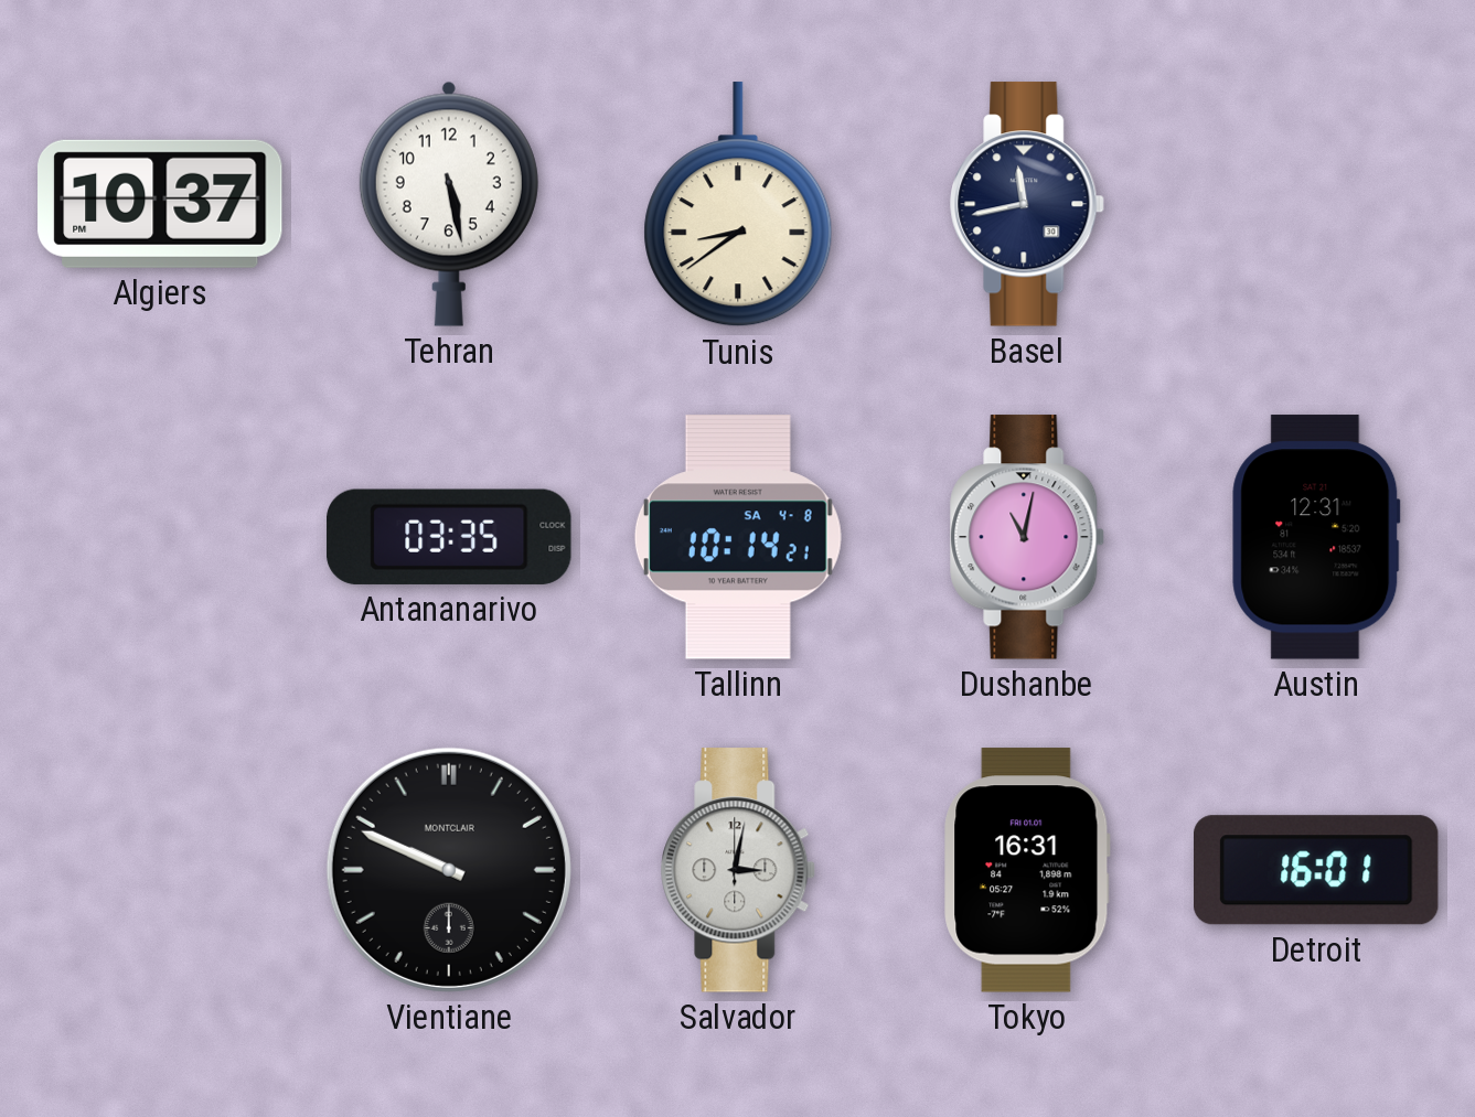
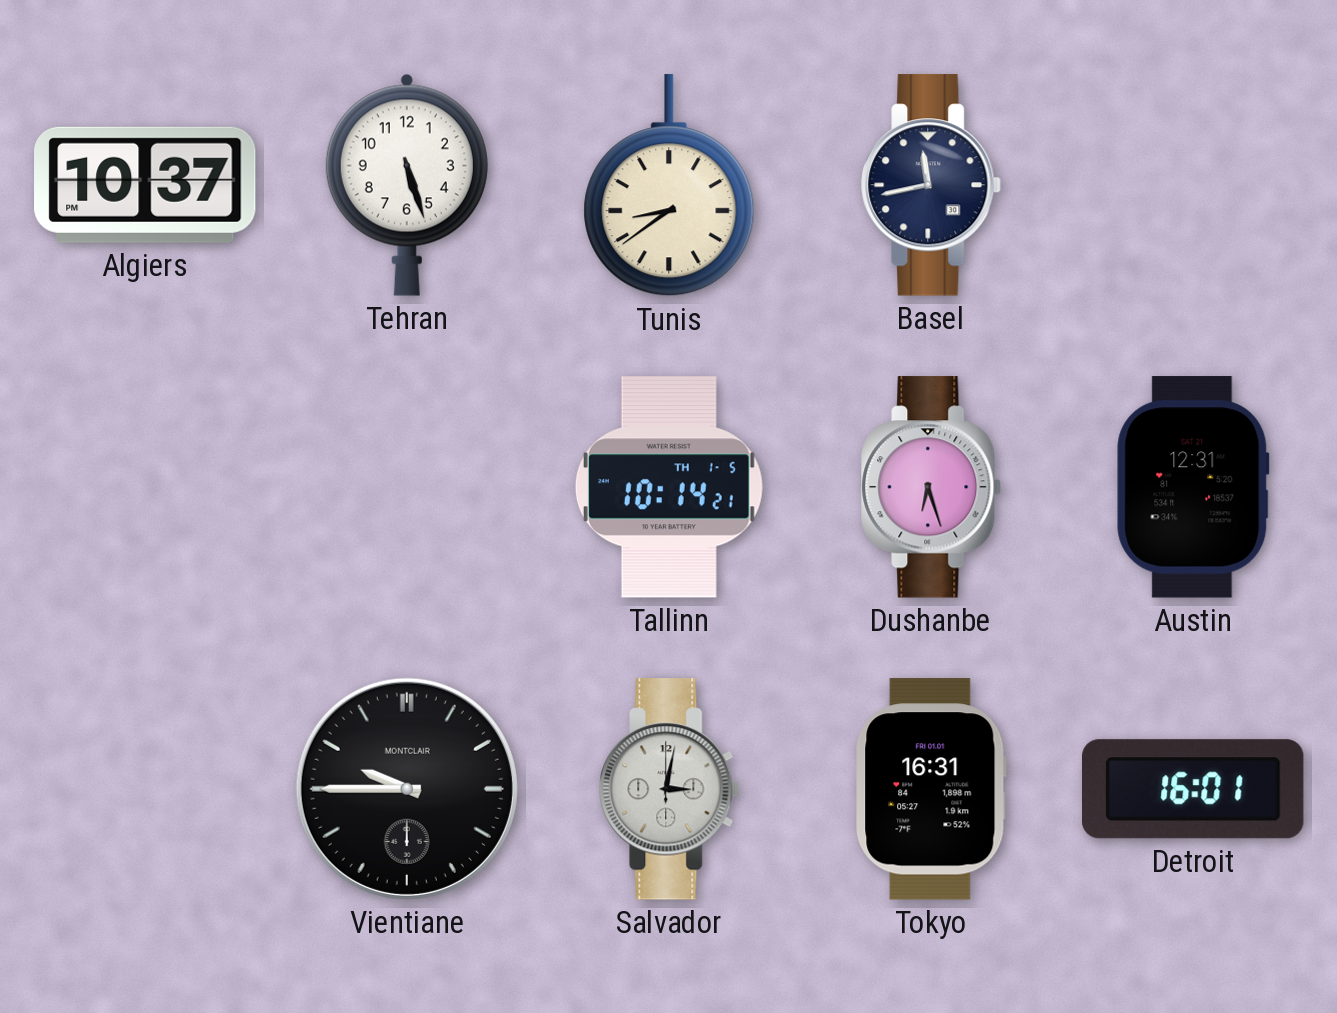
Tehran: 5:28 -> 5:27 (407, 185)
Antananarivo: 03:35 -> none (449, 537)
Tallinn date: SA 4-8 -> TH 1-5 (669, 487)
Dushanbe: 11:02 -> 6:27 (932, 487)
Vientiane: 9:49 -> 9:45 (407, 789)
